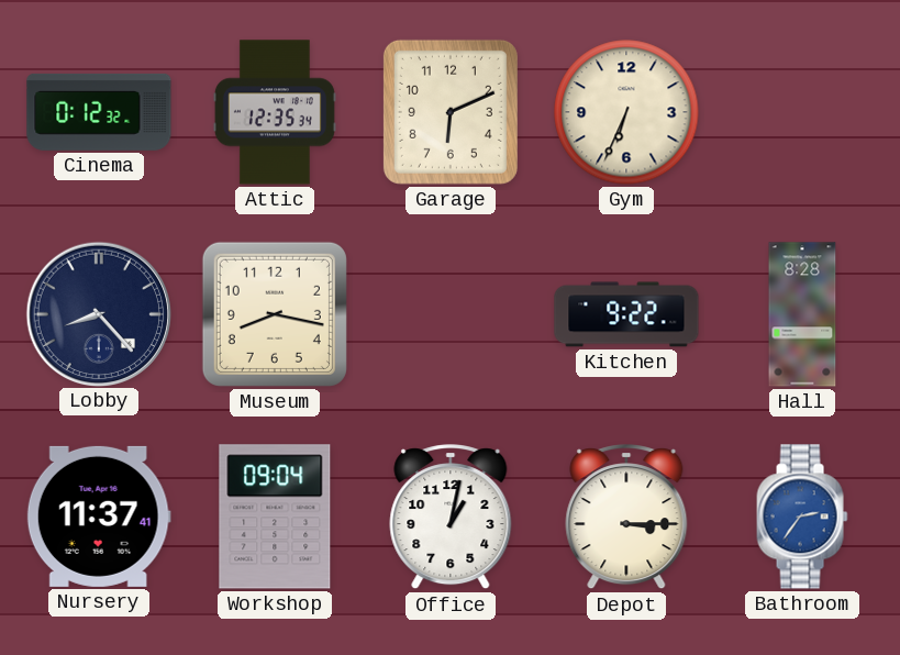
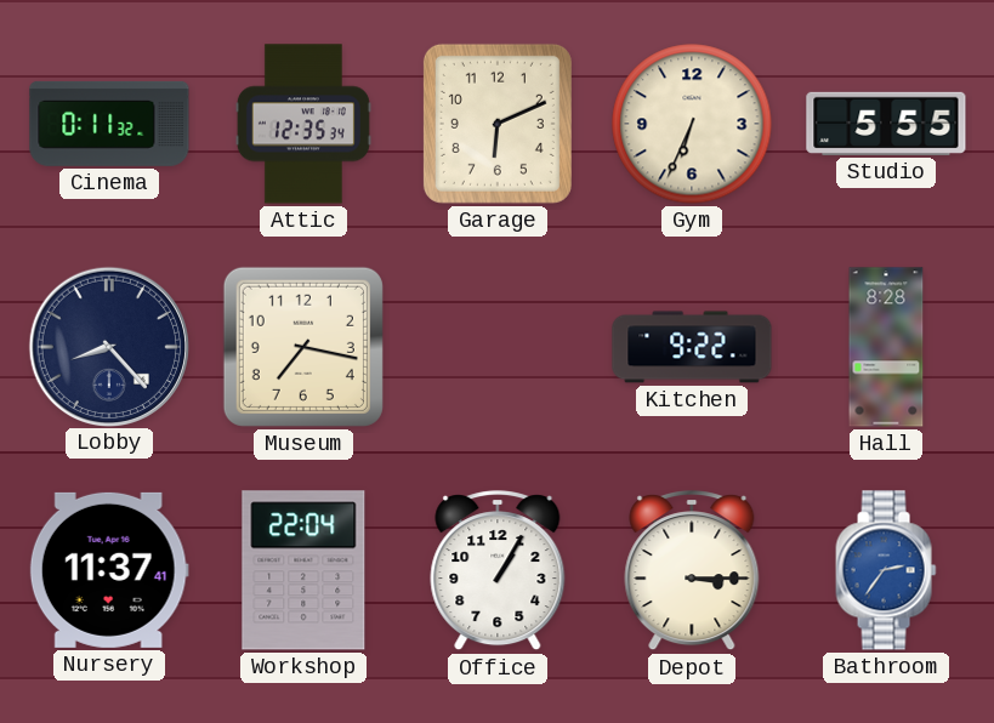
Cinema: 0:12 -> 0:11 (109, 124)
Studio: none -> 5:55 (886, 124)
Museum: 8:17 -> 7:17 (303, 347)
Workshop: 09:04 -> 22:04 (303, 570)
Office: 1:02 -> 1:05 (498, 571)
